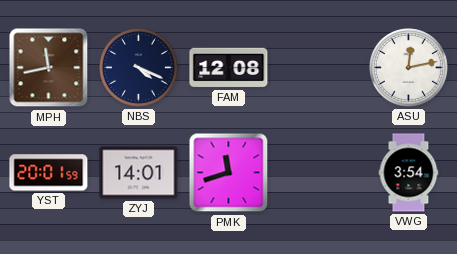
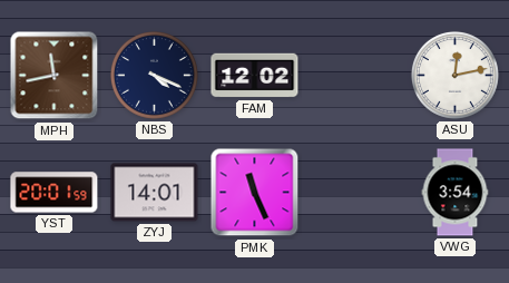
FAM: 12:08 -> 12:02 (255, 76)
PMK: 11:42 -> 11:26 (255, 193)
